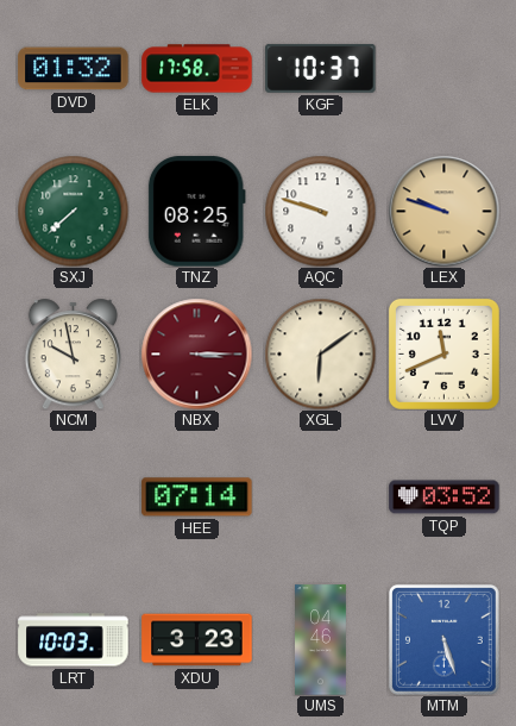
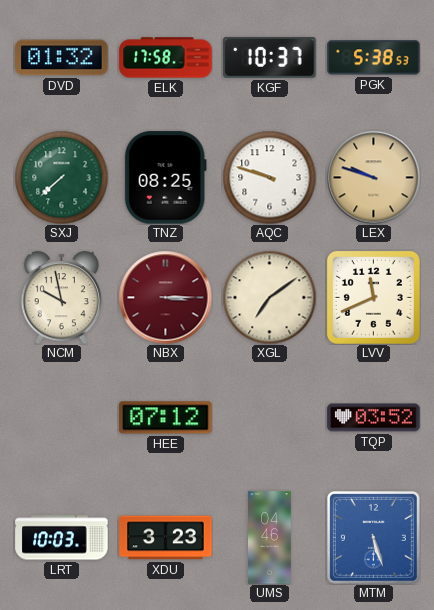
PGK: none -> 5:38 (374, 58)
XGL: 6:09 -> 7:09 (269, 297)
HEE: 07:14 -> 07:12 (166, 418)
